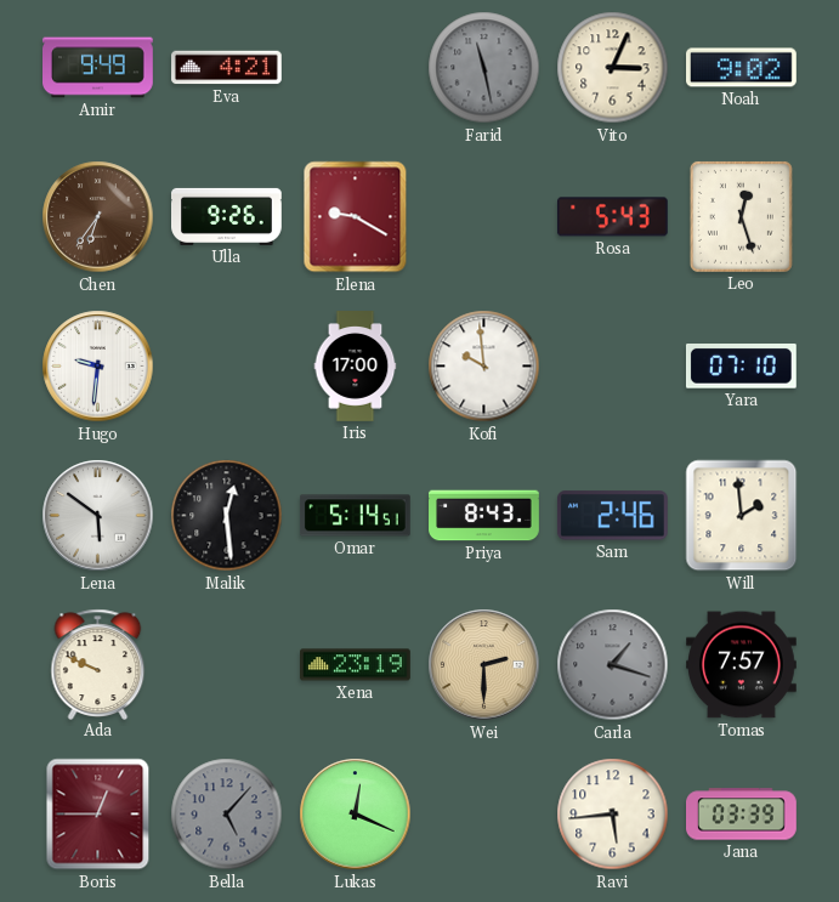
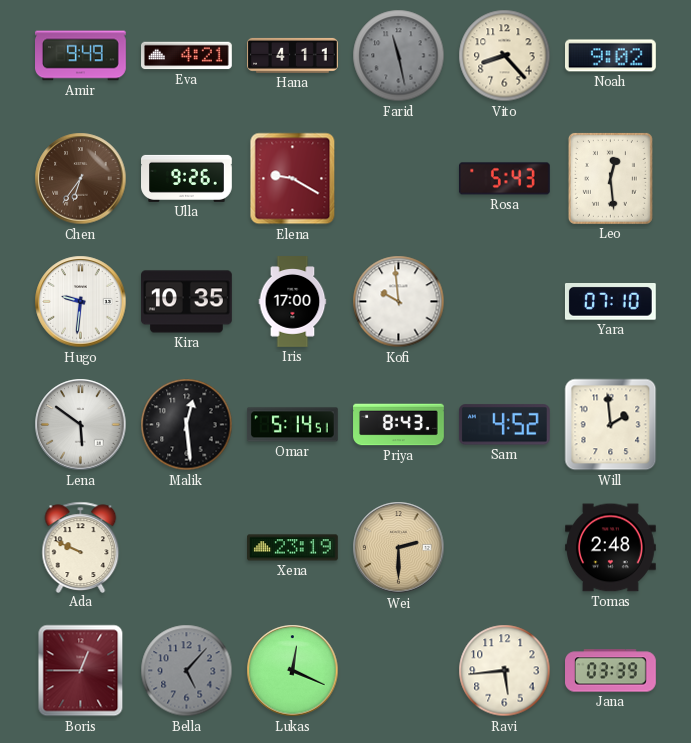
Hana: none -> 4:11 (293, 55)
Vito: 3:04 -> 8:23 (505, 56)
Leo: 12:27 -> 12:29 (610, 178)
Kira: none -> 10:35 (187, 302)
Sam: 2:46 -> 4:52 (504, 425)
Carla: 1:18 -> none (613, 665)
Tomas: 7:57 -> 2:48 (611, 548)
